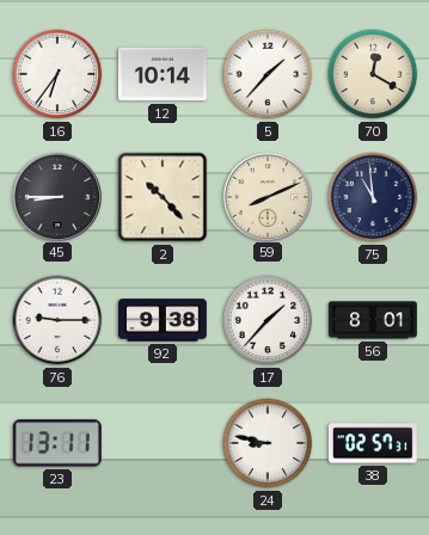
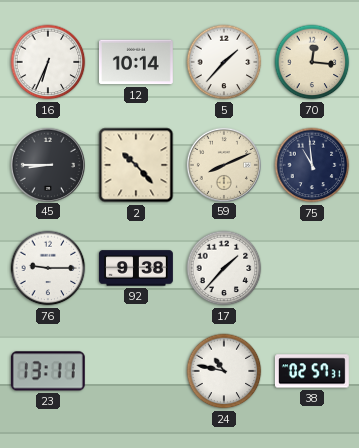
16: 6:36 -> 6:34 (48, 62)
70: 12:20 -> 12:16 (312, 62)
56: 8:01 -> none (373, 320)
24: 8:47 -> 10:47 (224, 371)
